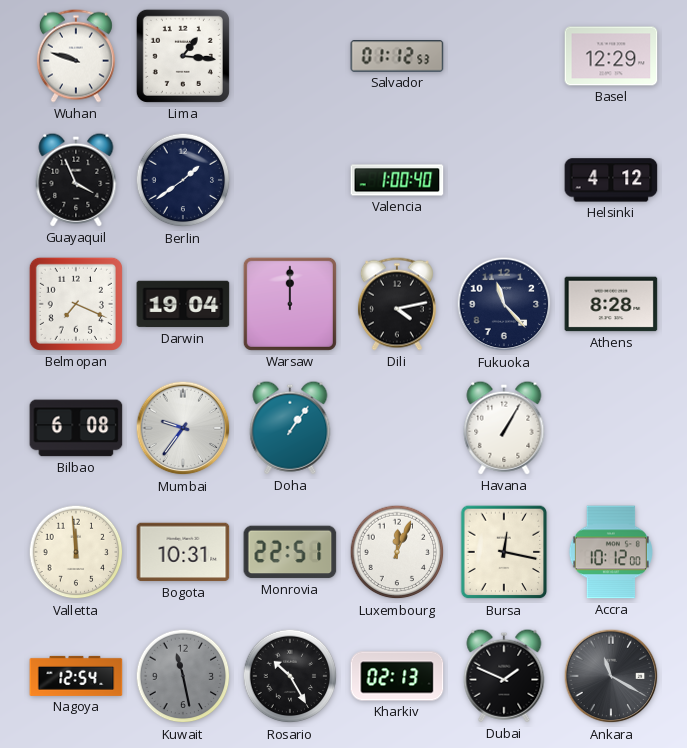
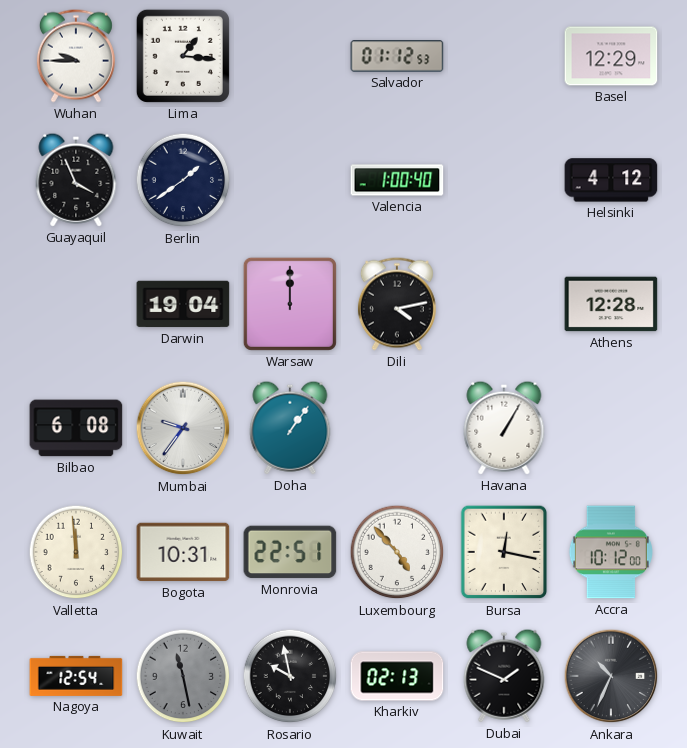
Wuhan: 9:48 -> 9:45 (76, 56)
Belmopan: 7:19 -> none (76, 304)
Fukuoka: 11:23 -> none (504, 304)
Athens: 8:28 -> 12:28 (611, 304)
Luxembourg: 12:04 -> 4:53 (397, 552)
Rosario: 10:25 -> 9:58 (290, 676)
Ankara: 11:20 -> 10:34 (611, 676)
